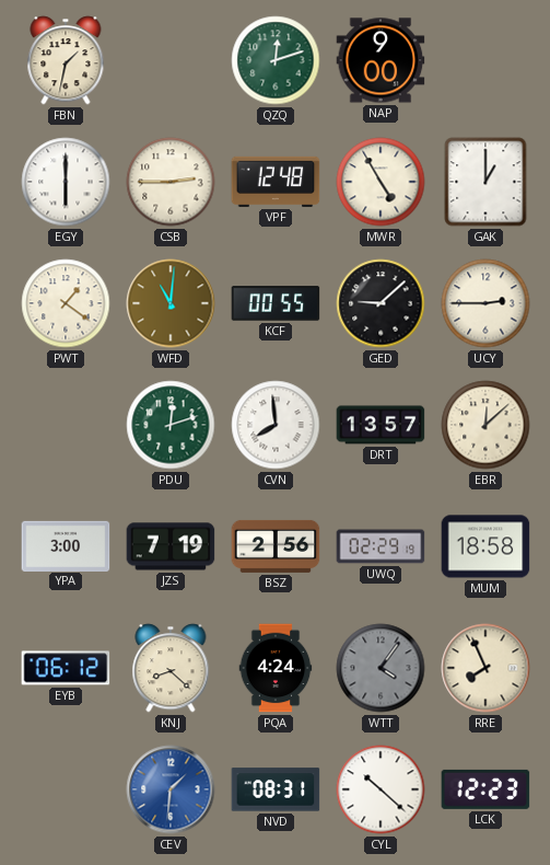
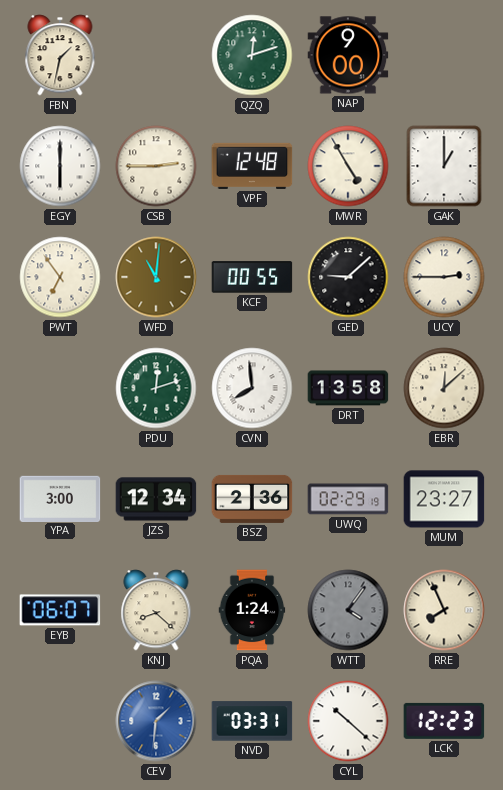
PWT: 1:21 -> 6:54 (60, 277)
DRT: 13:57 -> 13:58 (348, 388)
JZS: 7:19 -> 12:34 (156, 499)
BSZ: 2:56 -> 2:36 (252, 499)
MUM: 18:58 -> 23:27 (444, 499)
EYB: 06:12 -> 06:07 (60, 610)
PQA: 4:24 -> 1:24 (252, 610)
NVD: 08:31 -> 03:31 (252, 721)
